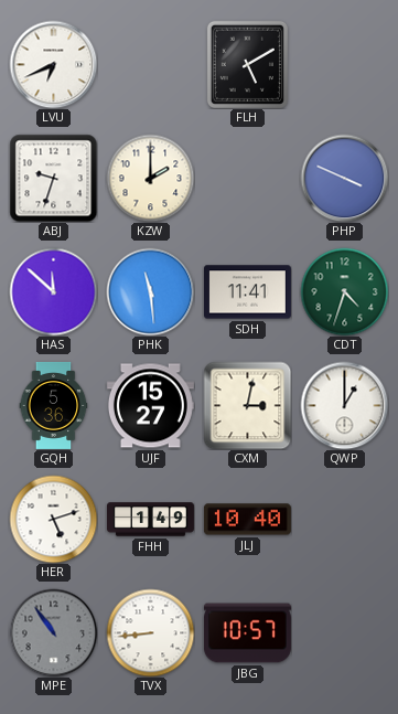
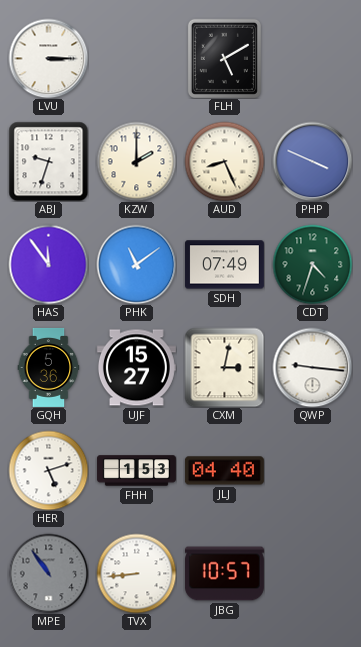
LVU: 6:41 -> 3:15 (48, 58)
AUD: none -> 8:26 (224, 161)
HAS: 11:52 -> 11:54 (48, 264)
PHK: 11:29 -> 11:09 (136, 264)
SDH: 11:41 -> 07:49 (224, 265)
QWP: 1:00 -> 9:16 (312, 367)
FHH: 1:49 -> 1:53 (136, 471)
JLJ: 10:40 -> 04:40 (224, 471)
